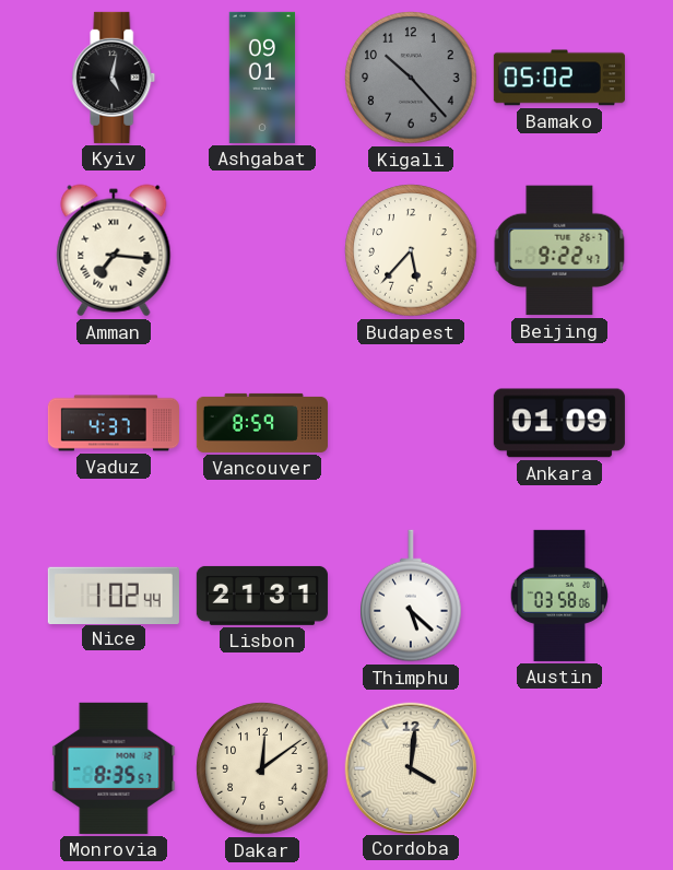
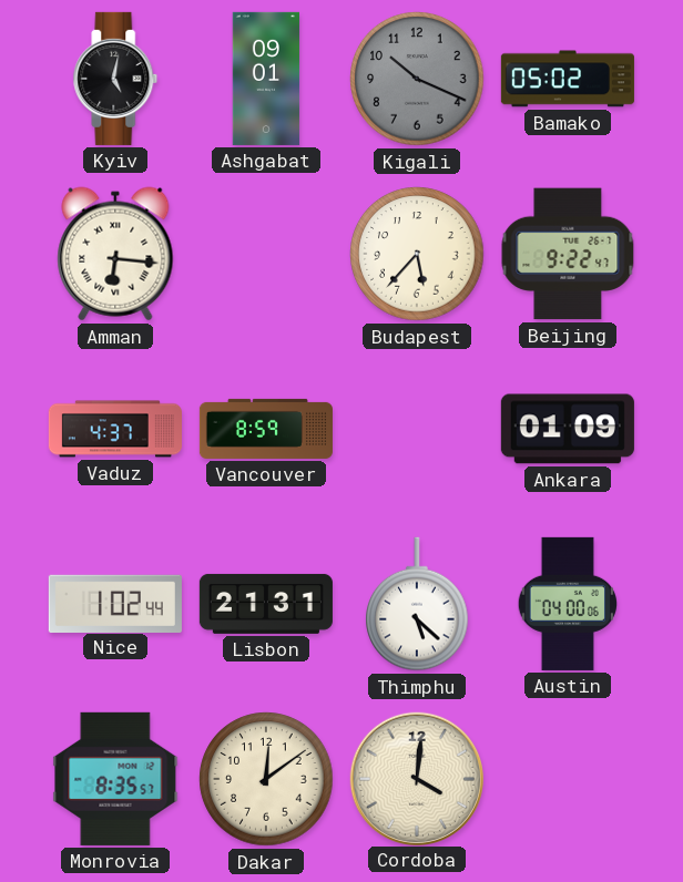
Kigali: 10:23 -> 10:19 (417, 79)
Amman: 7:16 -> 6:16 (115, 254)
Austin: 03:58 -> 04:00 (567, 604)
